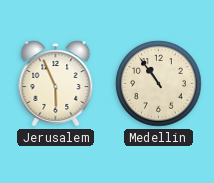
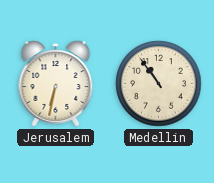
Jerusalem: 5:56 -> 6:32 (56, 84)
